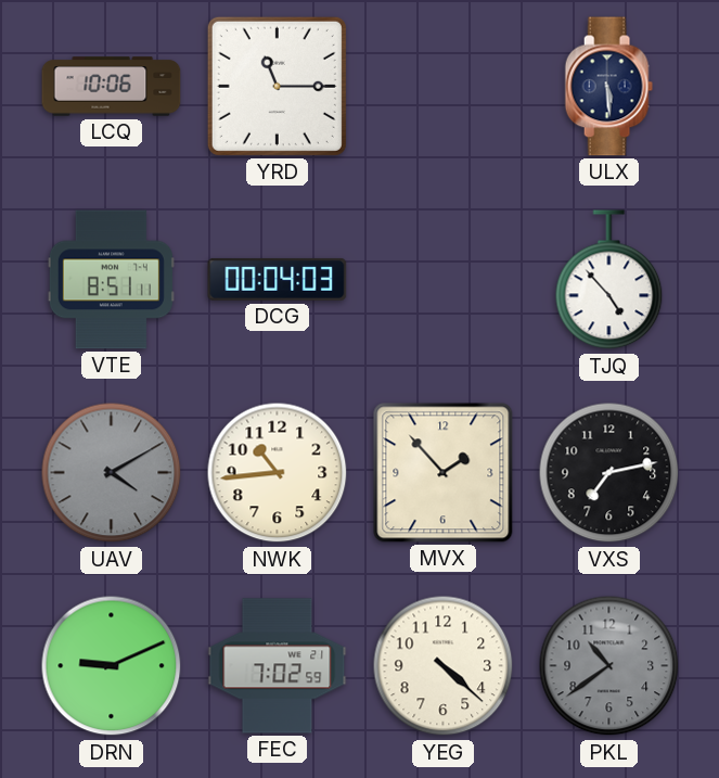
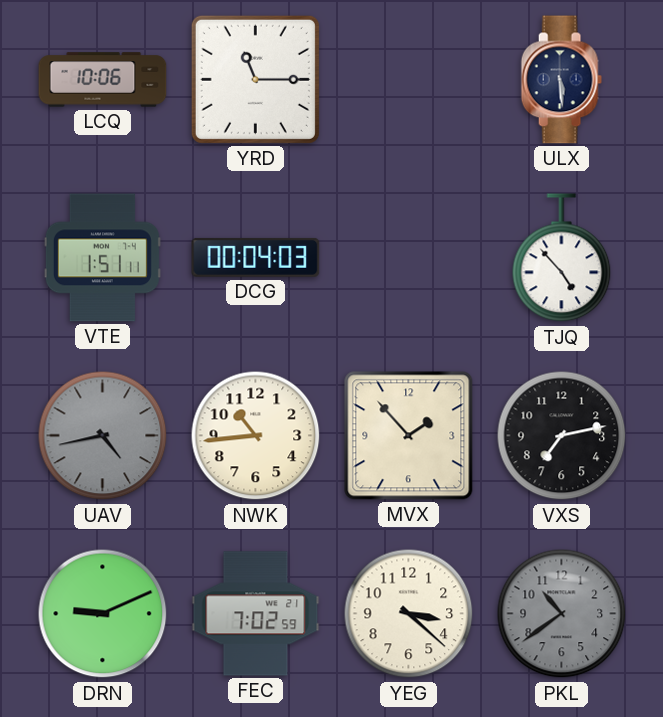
VTE: 8:51 -> 1:51 (102, 258)
UAV: 4:10 -> 4:43 (103, 436)
YEG: 4:22 -> 3:22 (409, 614)
